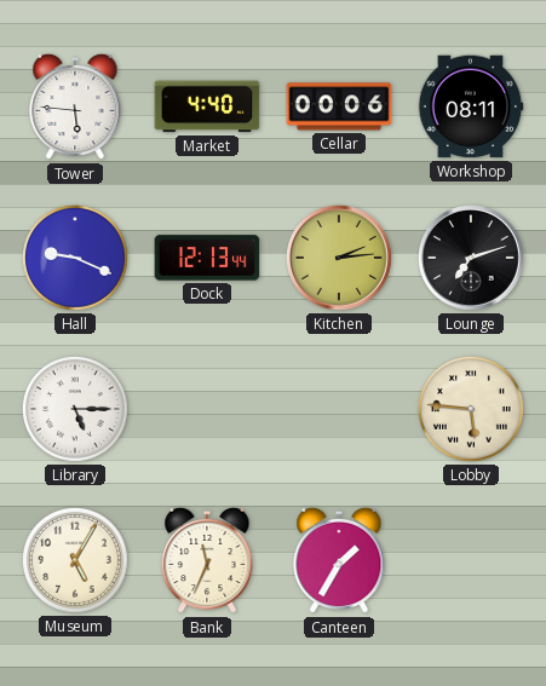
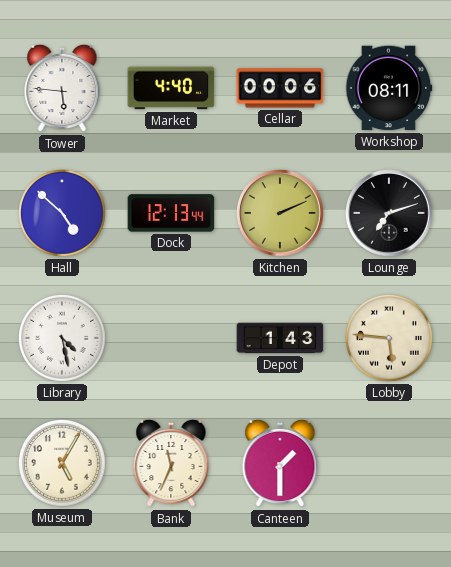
Hall: 9:19 -> 4:52 (62, 213)
Kitchen: 2:14 -> 2:11 (281, 214)
Library: 5:15 -> 4:28 (62, 338)
Depot: none -> 1:43 (280, 338)
Canteen: 1:35 -> 1:30 (280, 463)
